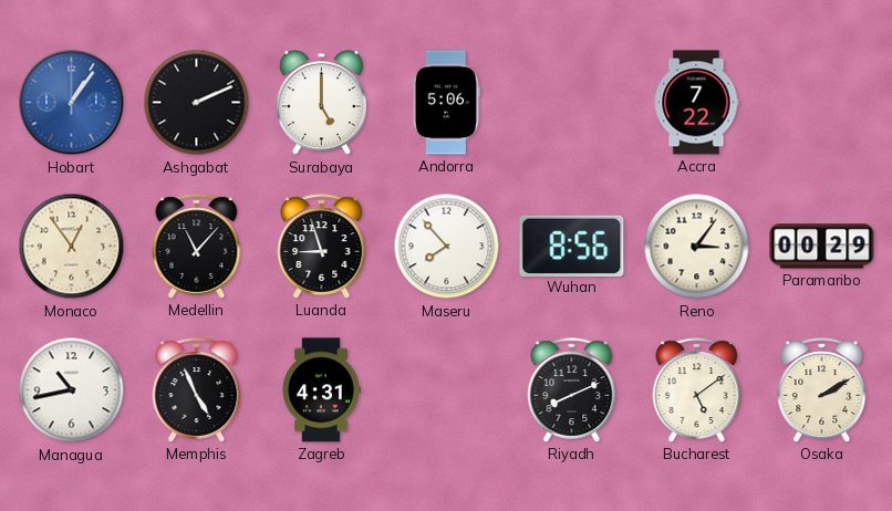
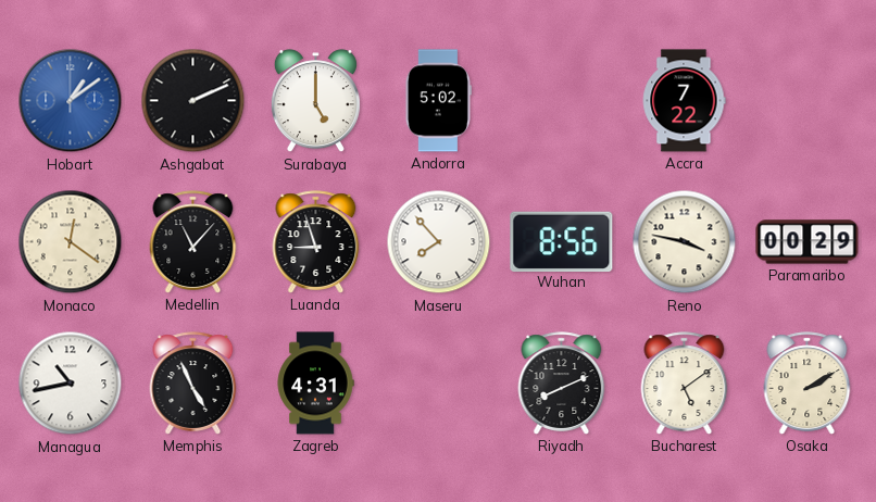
Hobart: 1:06 -> 1:09 (71, 101)
Andorra: 5:06 -> 5:02 (438, 101)
Monaco: 12:54 -> 12:21 (71, 242)
Reno: 3:06 -> 3:47 (685, 242)
